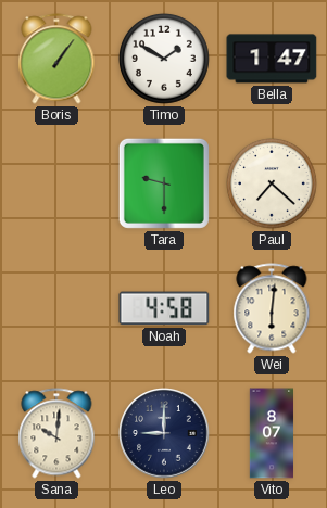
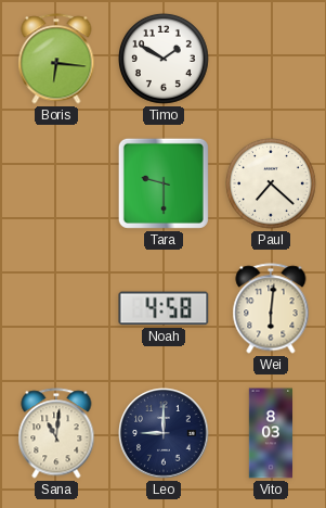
Boris: 1:06 -> 6:16 (56, 59)
Bella: 1:47 -> none (272, 59)
Sana: 10:01 -> 11:01 (56, 433)
Vito: 8:07 -> 8:03 (270, 433)
